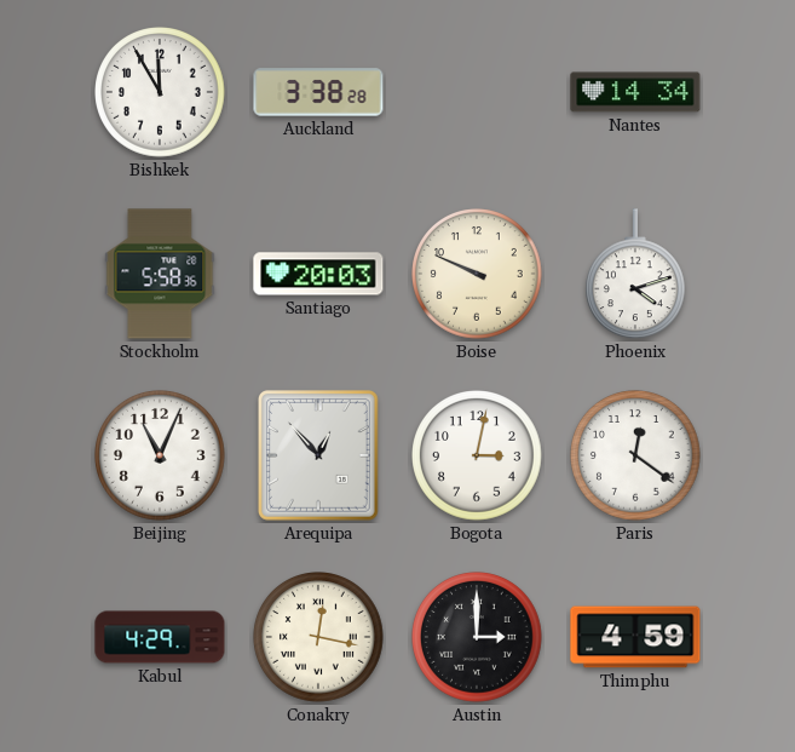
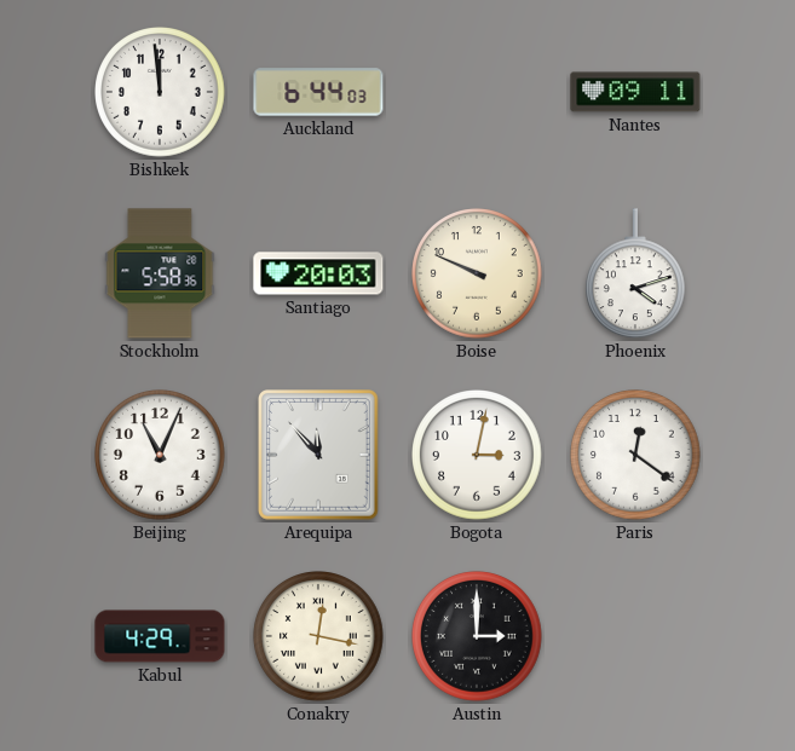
Bishkek: 11:55 -> 11:59 (160, 92)
Auckland: 3:38 -> 6:44 (318, 92)
Nantes: 14:34 -> 09:11 (635, 92)
Arequipa: 12:53 -> 11:53 (318, 456)
Thimphu: 4:59 -> none (635, 637)
